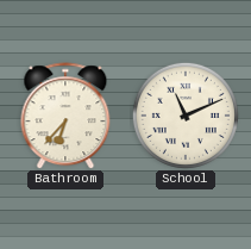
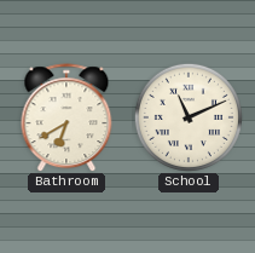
Bathroom: 6:37 -> 6:40 (66, 117)
